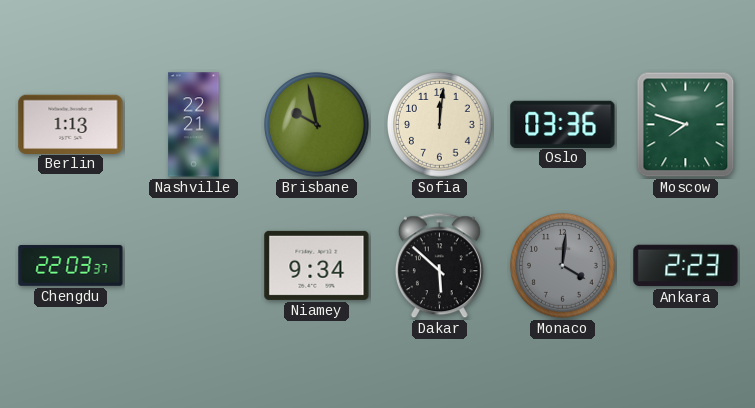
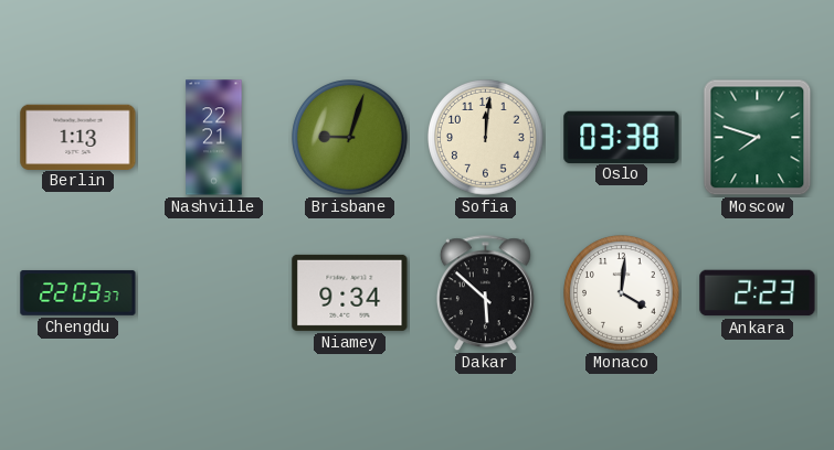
Brisbane: 9:58 -> 9:03 (350, 138)
Oslo: 03:36 -> 03:38 (622, 137)
Monaco dial: grey -> white (622, 293)
